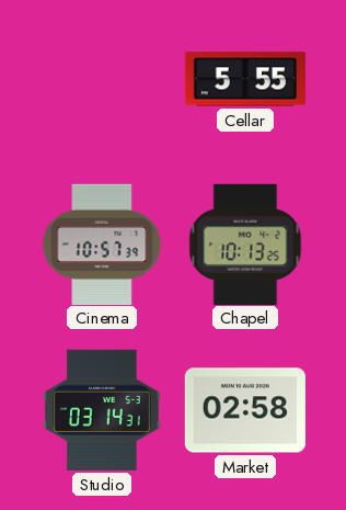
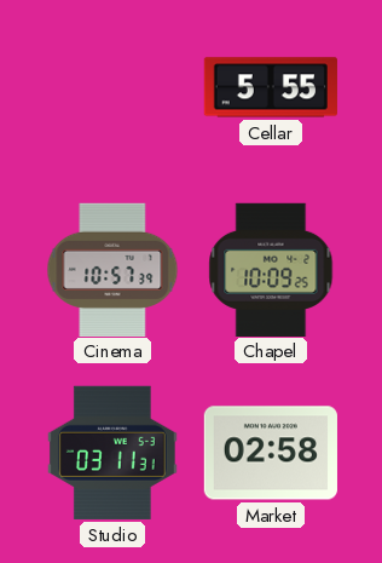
Chapel: 10:13 -> 10:09 (271, 269)
Studio: 03:14 -> 03:11 (114, 453)
